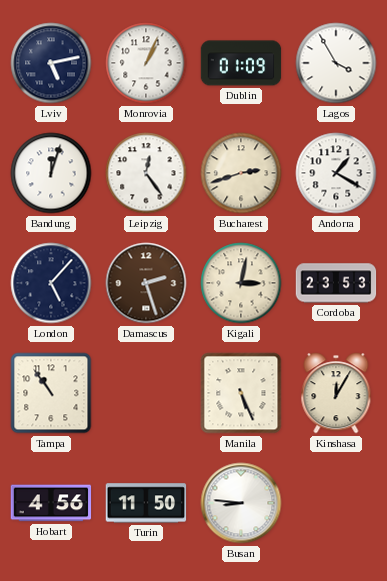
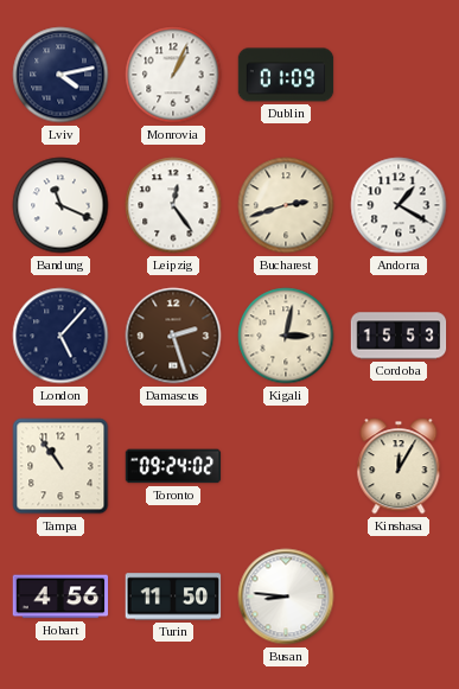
Lviv: 5:13 -> 4:13 (60, 75)
Lagos: 3:55 -> none (336, 63)
Bandung: 12:03 -> 11:19 (60, 205)
Cordoba: 23:53 -> 15:53 (399, 336)
Toronto: none -> 09:24 (173, 466)
Manila: 5:26 -> none (241, 393)
